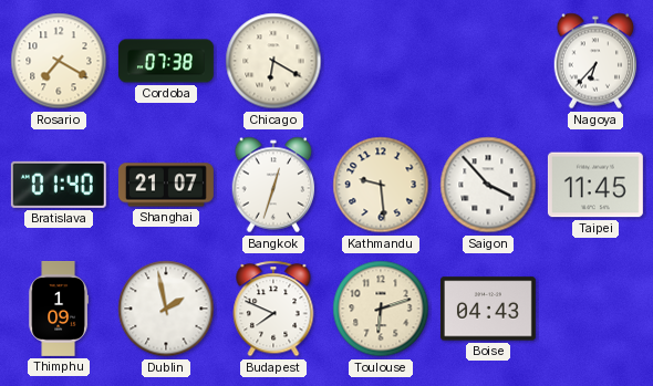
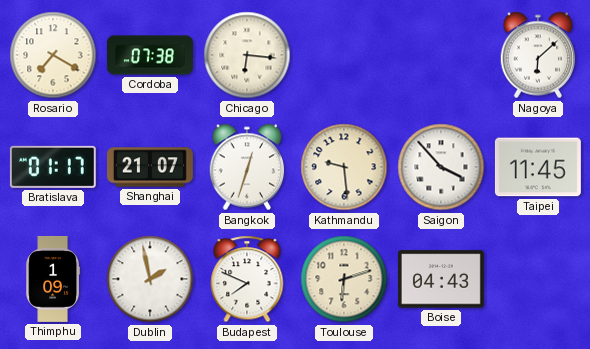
Chicago: 6:20 -> 6:16 (247, 55)
Nagoya: 6:37 -> 6:08 (538, 55)
Bratislava: 01:40 -> 01:17 (53, 167)
